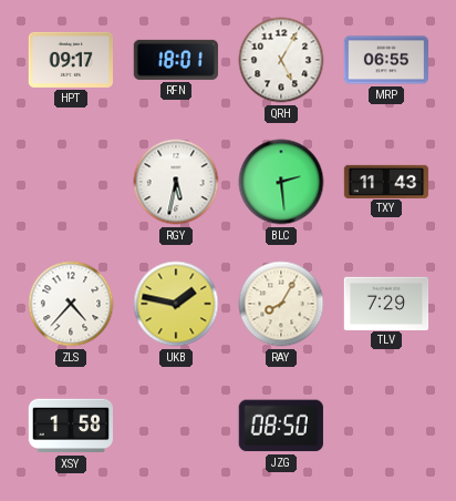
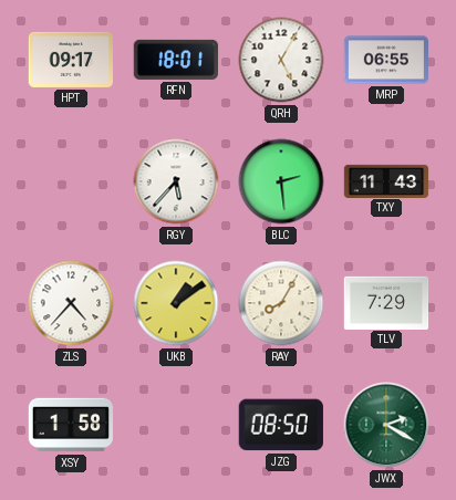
RGY: 5:32 -> 5:37 (176, 181)
UKB: 1:47 -> 1:09 (176, 303)
JWX: none -> 2:20 (386, 425)
